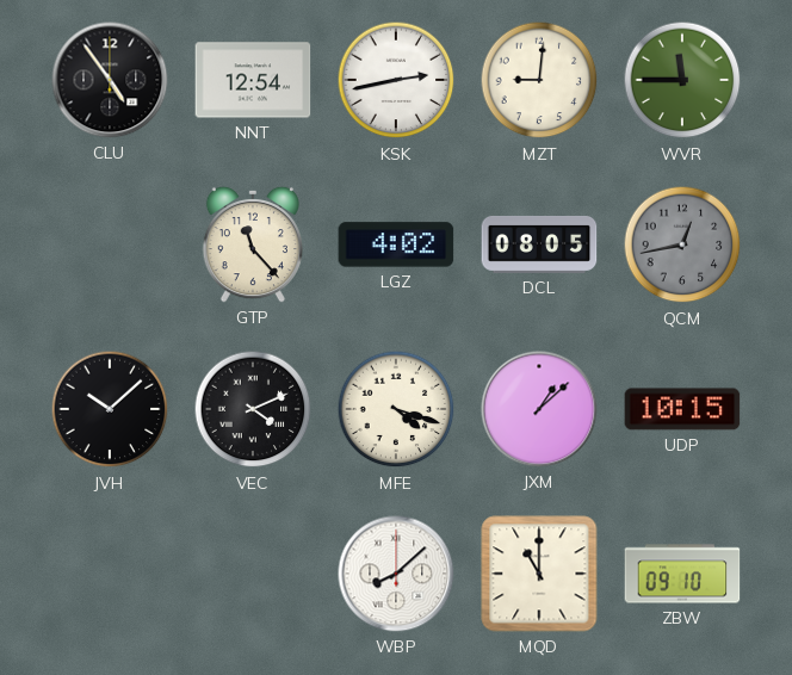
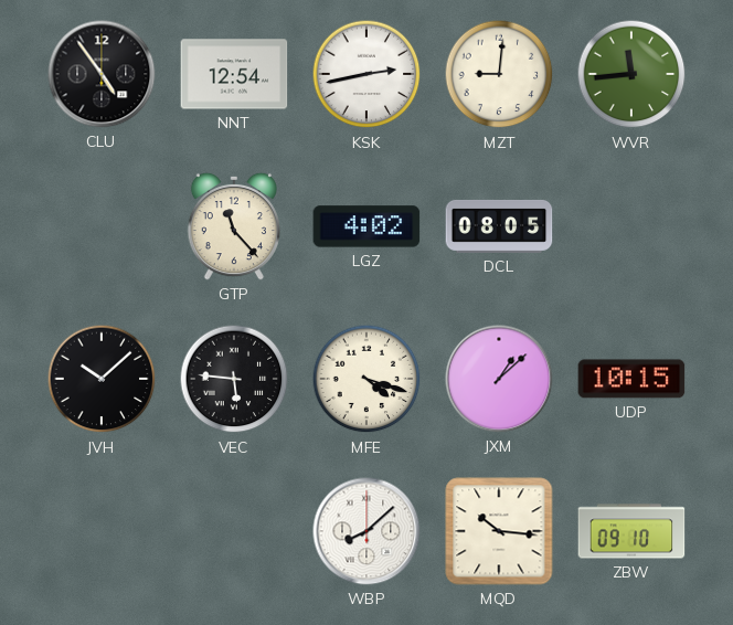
WVR: 11:45 -> 11:44 (631, 74)
QCM: 12:43 -> none (682, 244)
VEC: 4:11 -> 5:46 (234, 379)
MQD: 11:00 -> 10:16 (499, 531)
